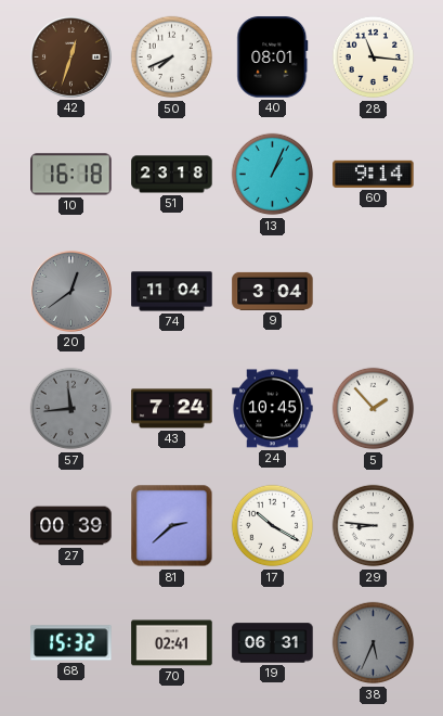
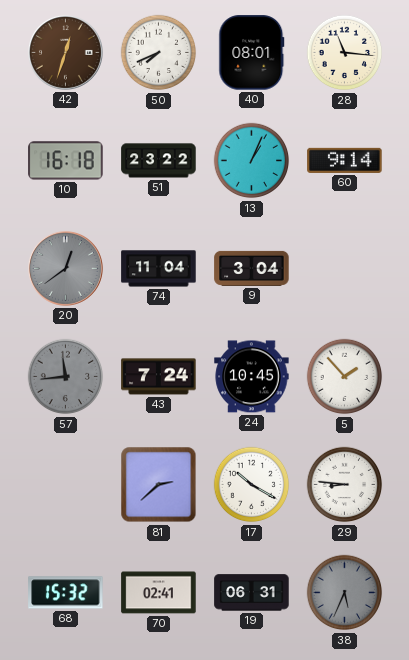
51: 23:18 -> 23:22 (159, 161)
27: 00:39 -> none (71, 526)
